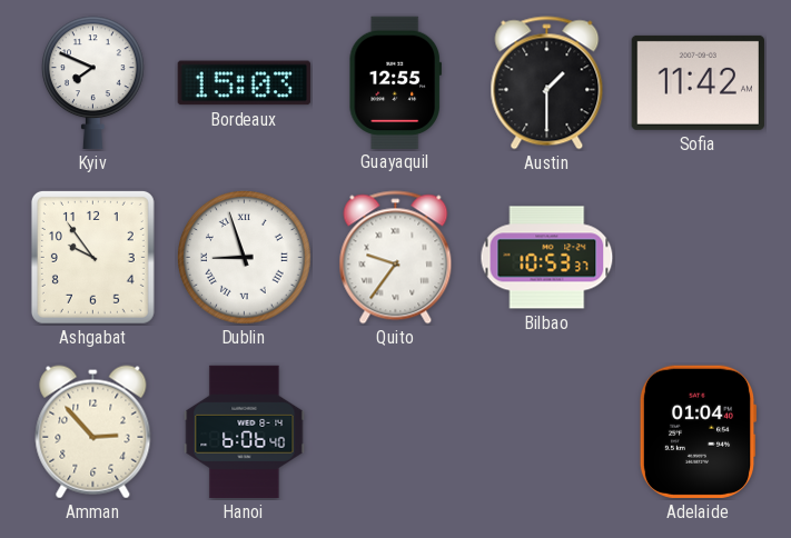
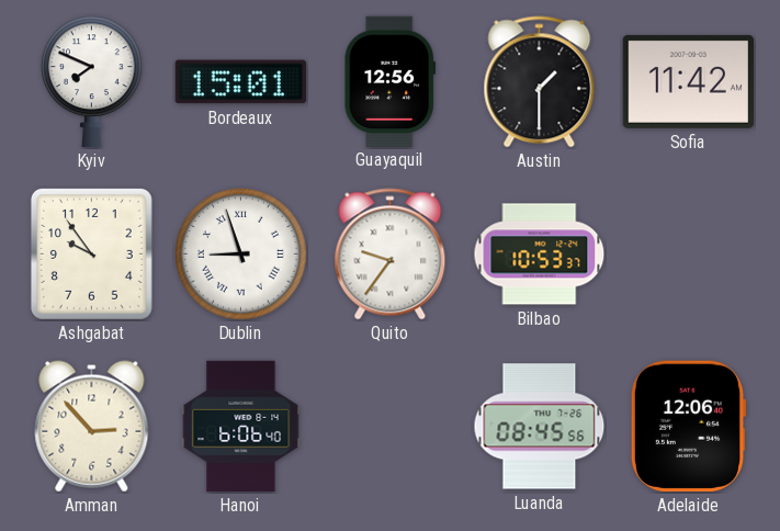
Bordeaux: 15:03 -> 15:01 (240, 82)
Guayaquil: 12:55 -> 12:56 (389, 81)
Luanda: none -> 08:45 (540, 427)
Adelaide: 01:04 -> 12:06 (688, 426)
